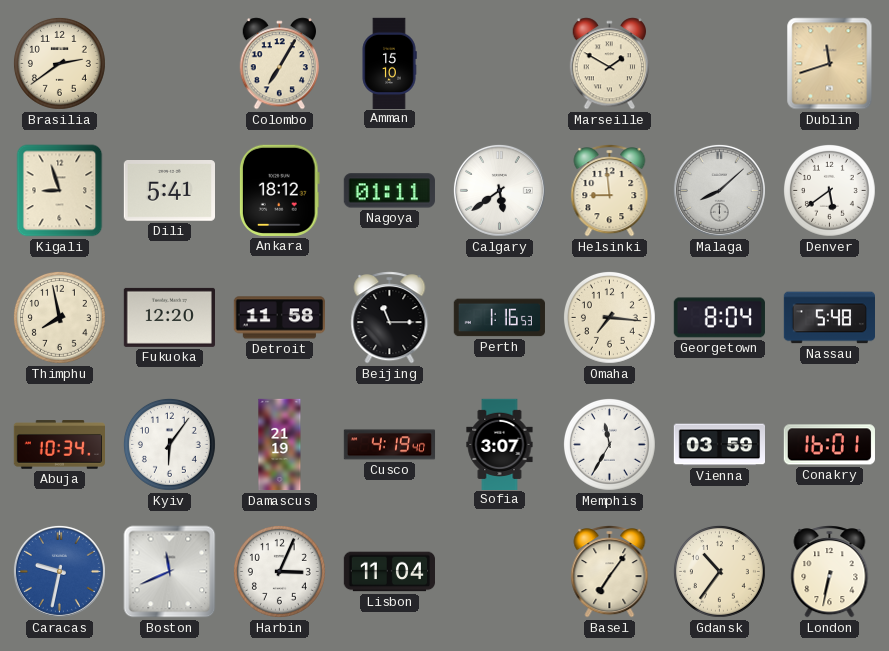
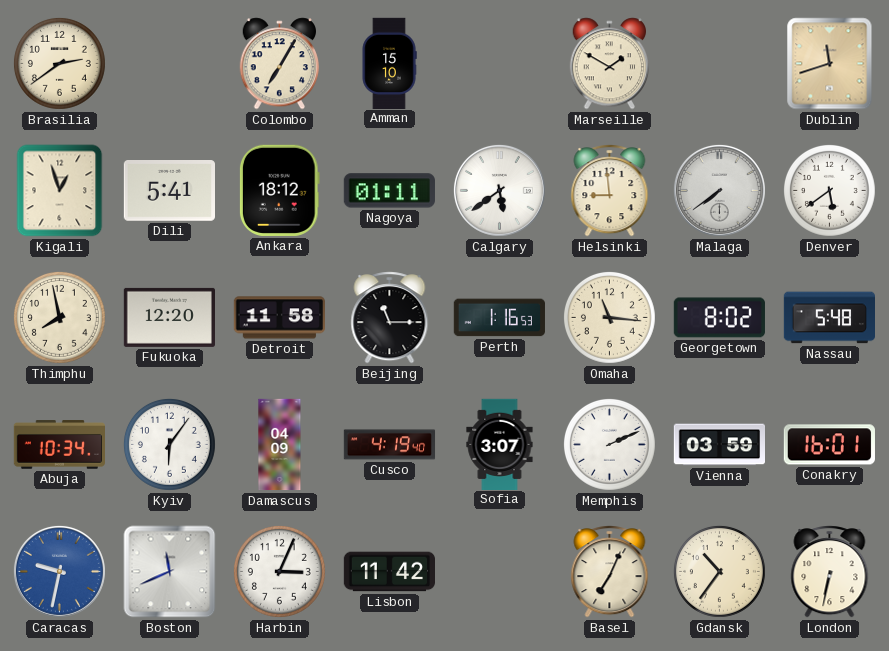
Kigali: 8:57 -> 12:57 (60, 191)
Malaga: 8:08 -> 7:39 (719, 190)
Omaha: 7:16 -> 11:16 (609, 317)
Georgetown: 8:04 -> 8:02 (719, 318)
Damascus: 21:19 -> 04:09 (280, 445)
Memphis: 11:35 -> 2:11 (609, 444)
Lisbon: 11:04 -> 11:42 (389, 572)
Basel: 7:06 -> 7:04 (610, 572)
